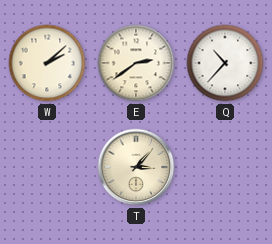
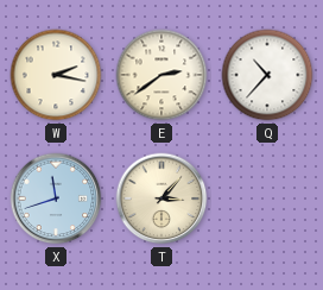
W: 2:08 -> 2:17 (56, 75)
X: none -> 11:42 (56, 198)
